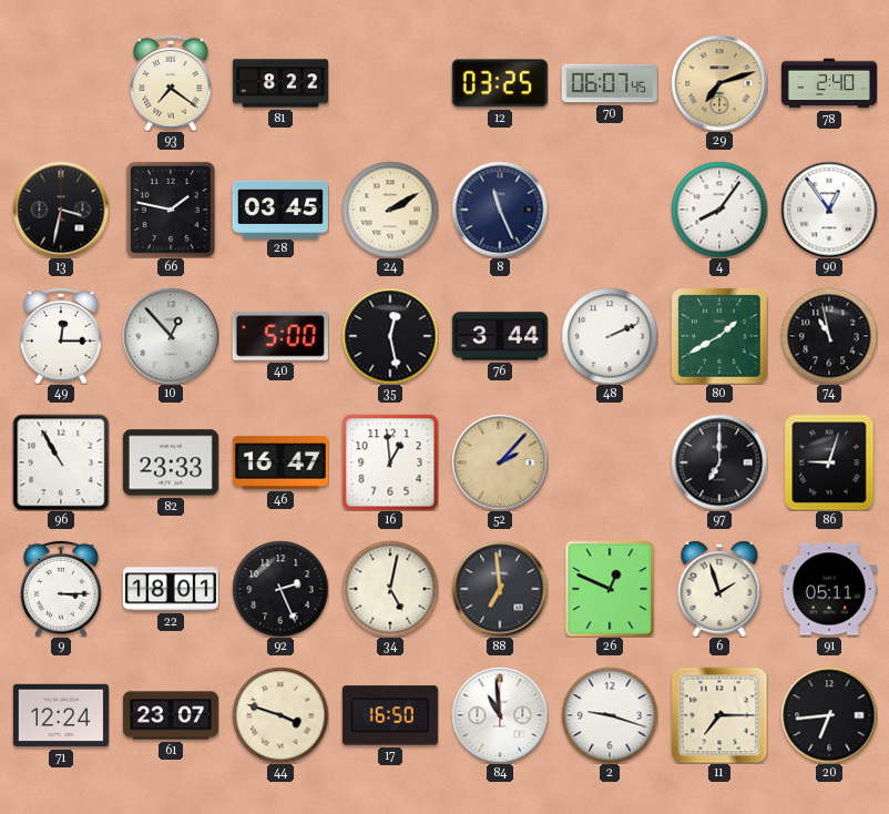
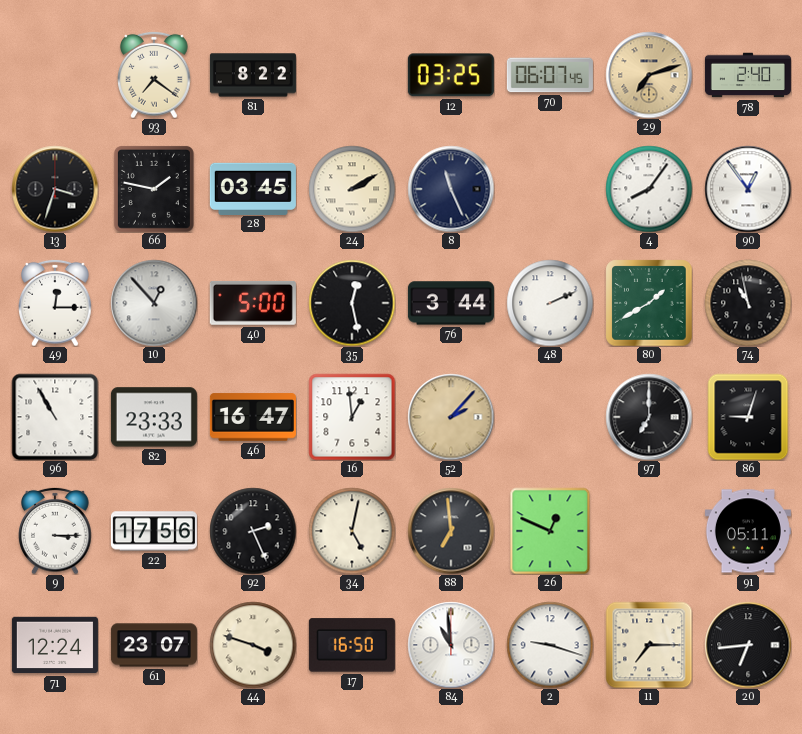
13: 3:32 -> 3:33 (55, 189)
22: 18:01 -> 17:56 (154, 531)
6: 1:57 -> none (719, 589)
